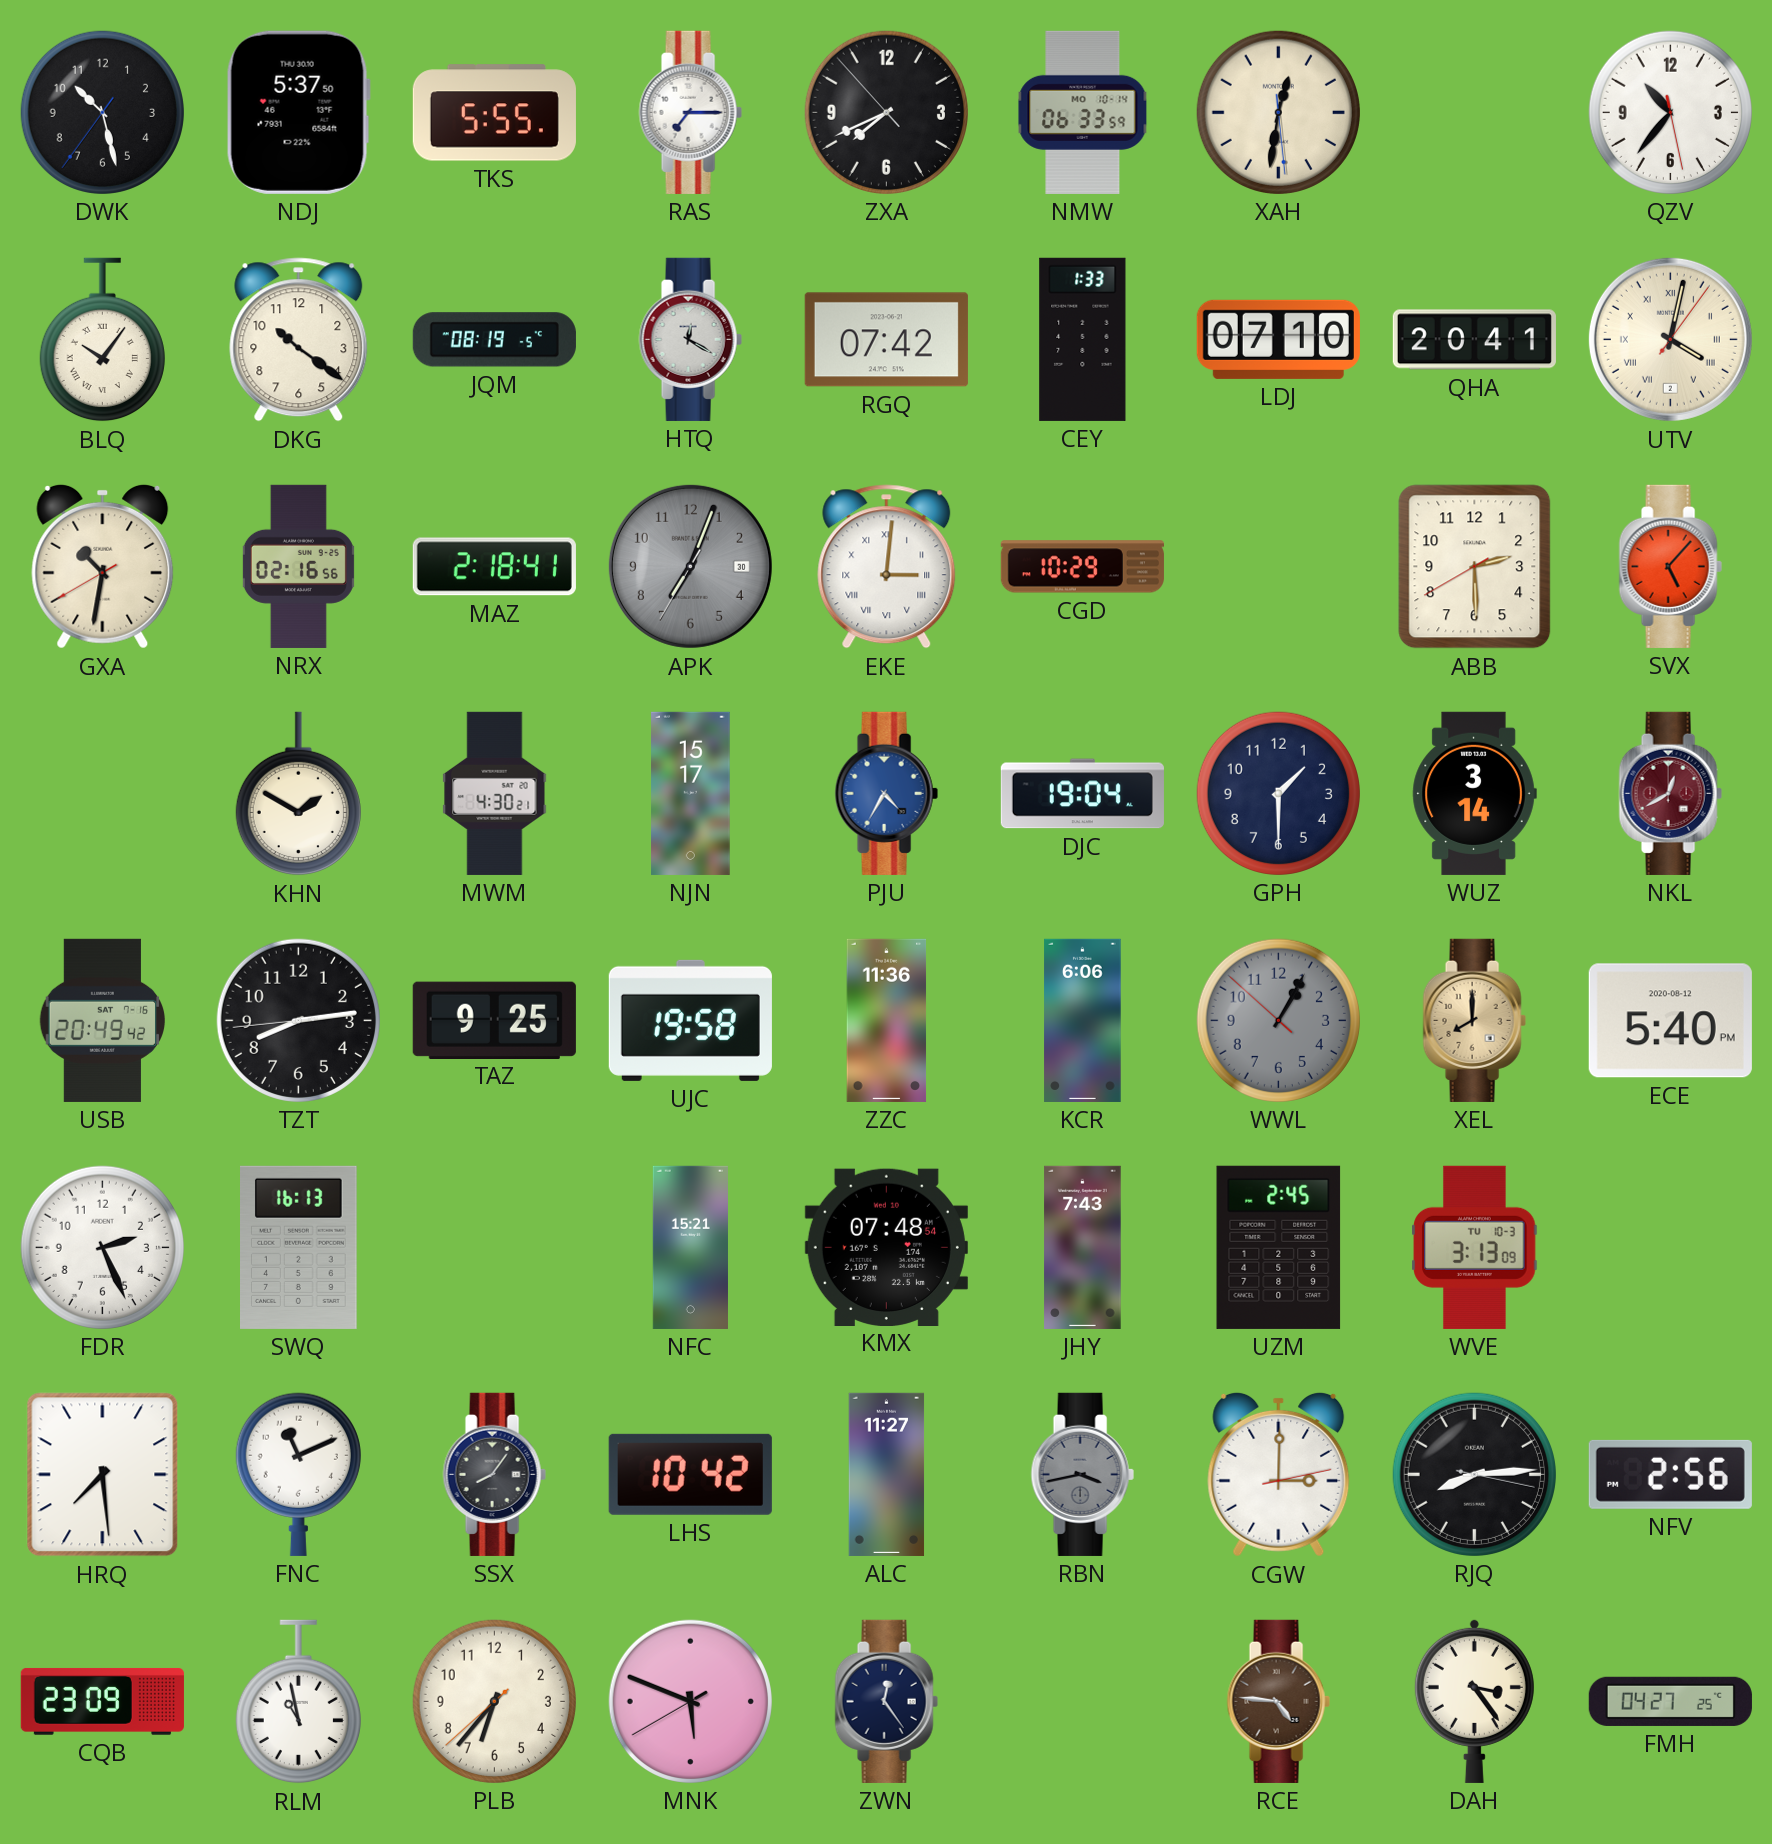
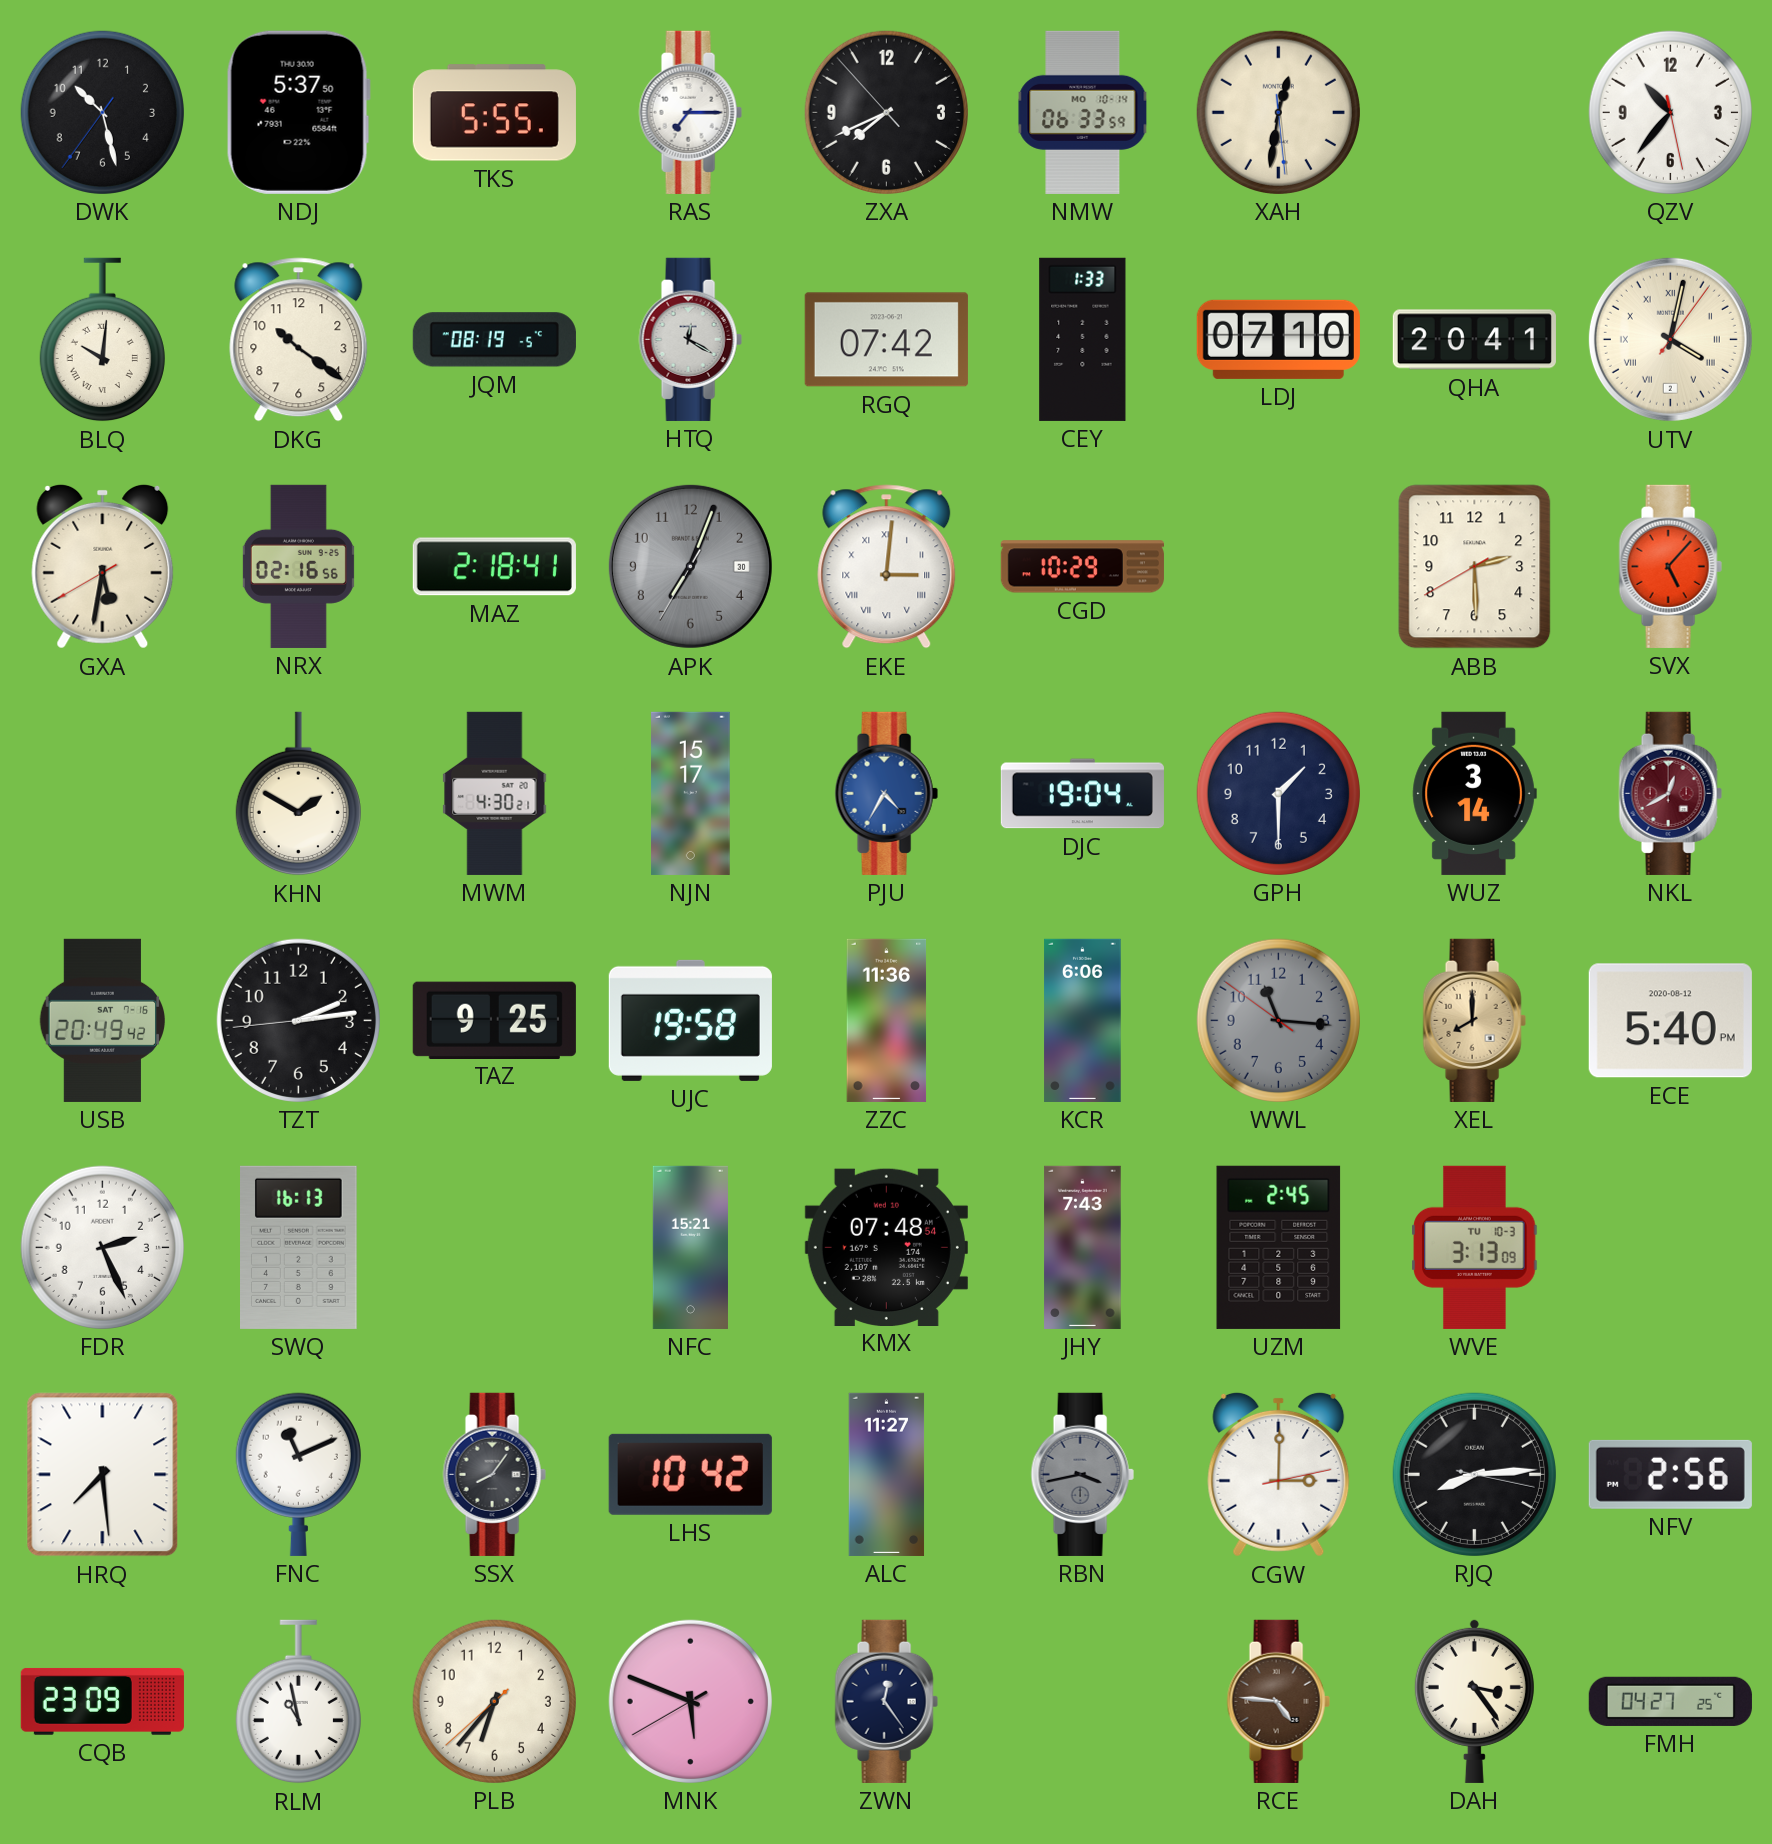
BLQ: 10:06 -> 10:01 (102, 340)
GXA: 10:31 -> 5:31 (103, 566)
TZT: 8:13 -> 2:13 (298, 1020)
WWL: 1:04 -> 11:15 (1278, 1020)
